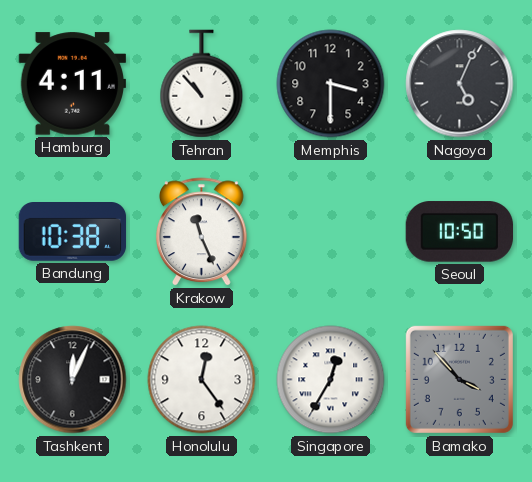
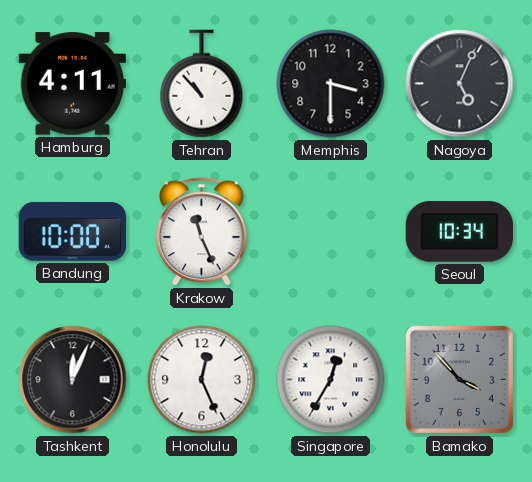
Bandung: 10:38 -> 10:00 (73, 232)
Seoul: 10:50 -> 10:34 (459, 232)
Honolulu: 12:24 -> 12:26 (202, 380)
